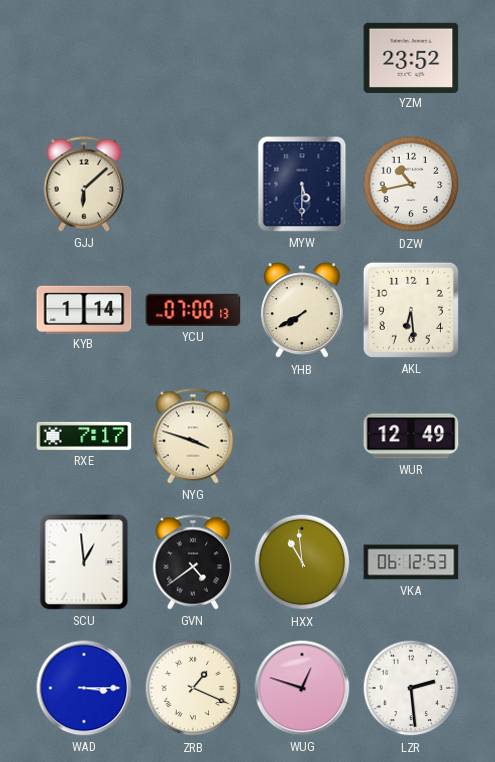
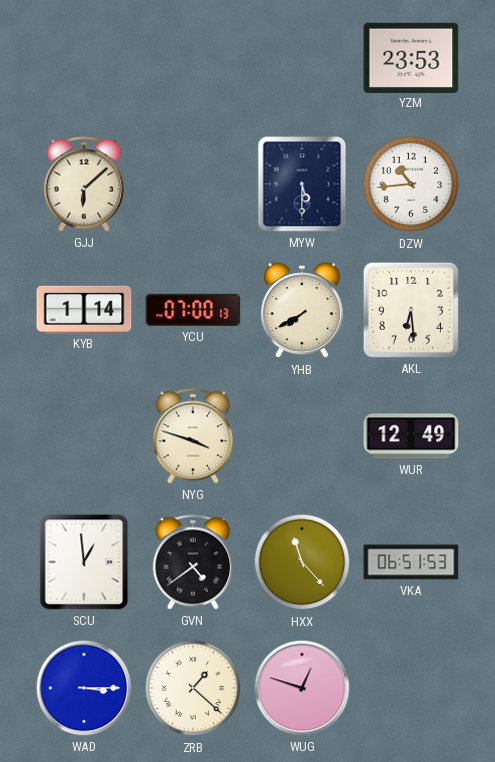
YZM: 23:52 -> 23:53 (411, 57)
DZW: 10:43 -> 10:44 (411, 184)
RXE: 7:17 -> none (84, 436)
HXX: 10:59 -> 11:23 (302, 562)
VKA: 06:12 -> 06:51 (411, 562)
ZRB: 1:19 -> 1:22 (193, 688)
LZR: 2:29 -> none (411, 688)
